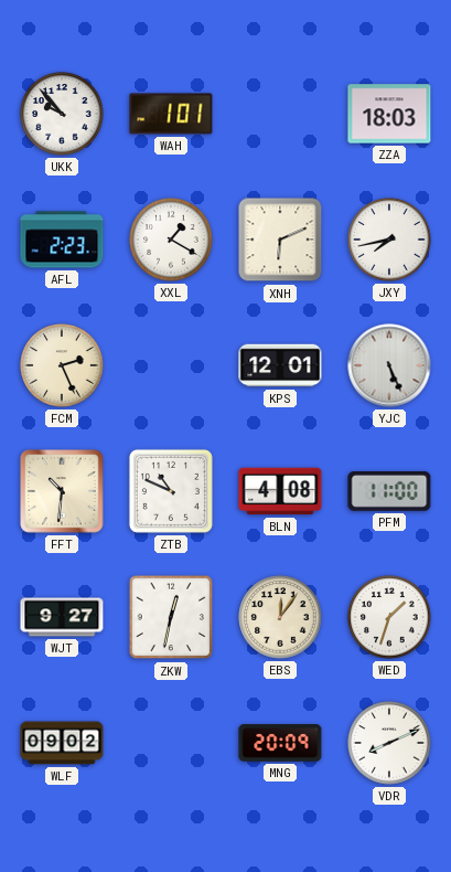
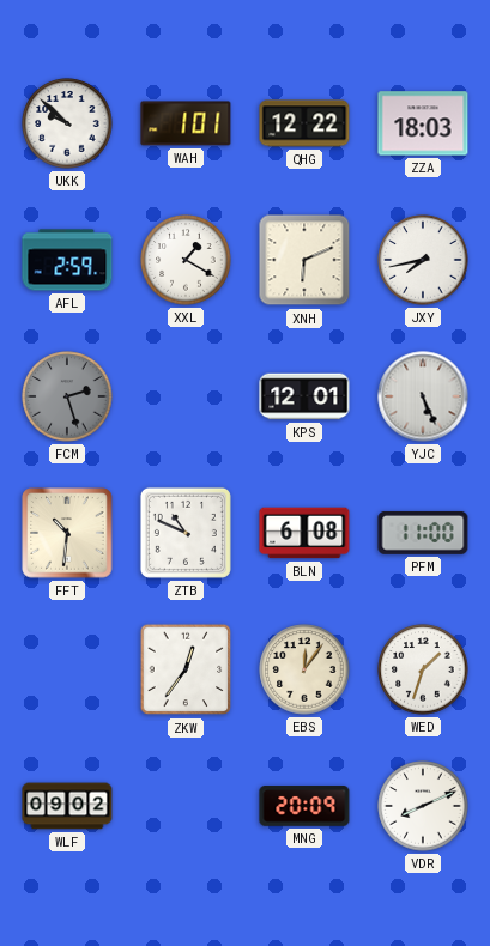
UKK: 9:53 -> 9:52 (67, 123)
QHG: none -> 12:22 (304, 123)
AFL: 2:23 -> 2:59 (67, 260)
FCM: 2:26 -> 2:27 (67, 396)
FCM dial: cream -> grey (67, 396)
BLN: 4:08 -> 6:08 (304, 533)
WJT: 9:27 -> none (62, 617)
ZKW: 12:32 -> 12:36 (186, 669)
